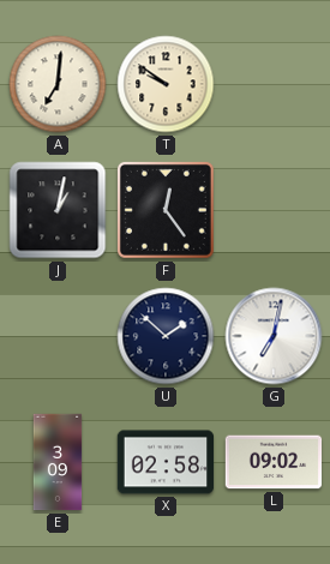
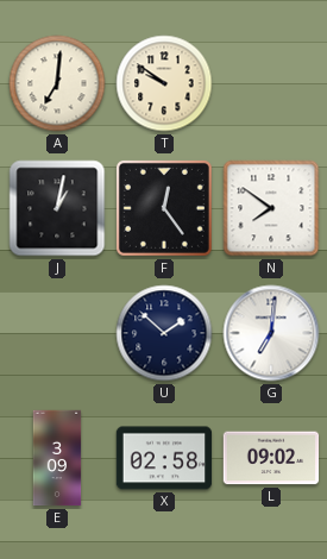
N: none -> 7:51 (271, 208)
G: 7:02 -> 7:01 (271, 333)
